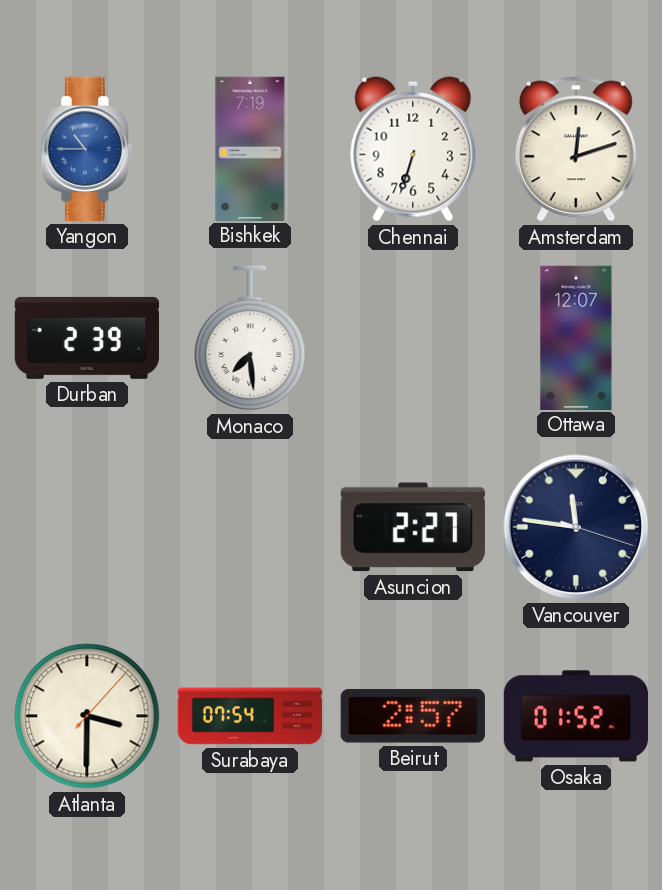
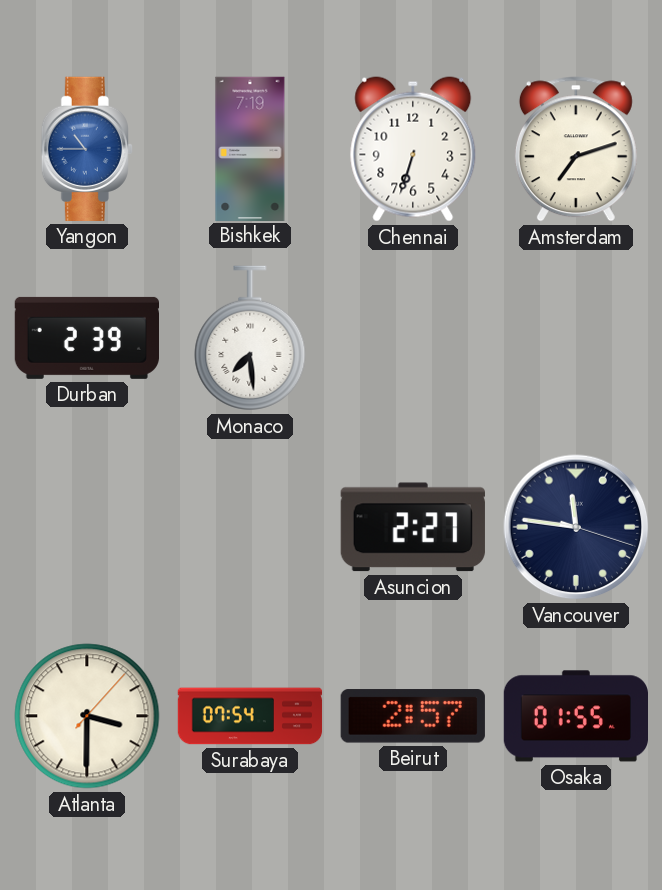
Amsterdam: 12:12 -> 7:12 (576, 149)
Ottawa: 12:07 -> none (576, 337)
Osaka: 01:52 -> 01:55 (575, 716)
